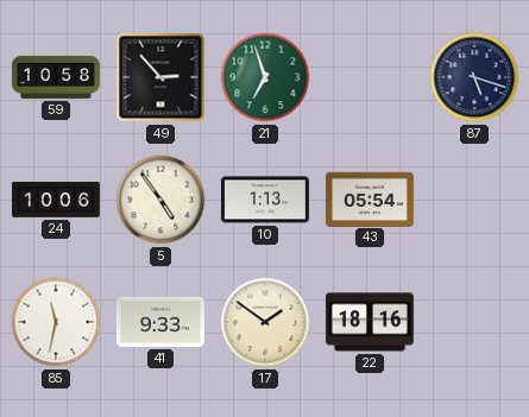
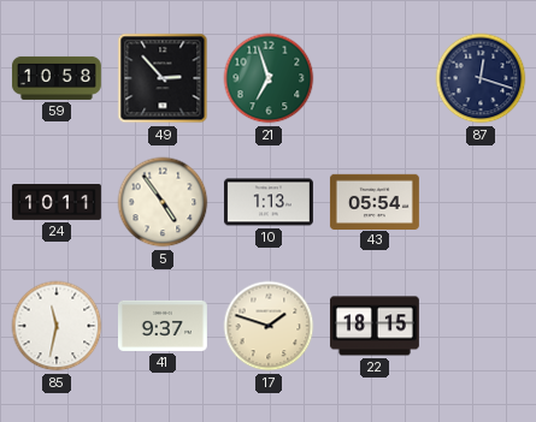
87: 5:18 -> 12:18 (481, 78)
24: 10:06 -> 10:11 (57, 203)
41: 9:33 -> 9:37 (163, 326)
17: 1:51 -> 1:48 (269, 326)
22: 18:16 -> 18:15 (375, 326)
